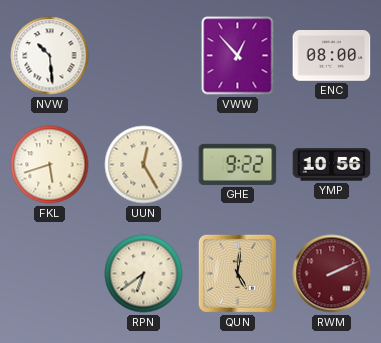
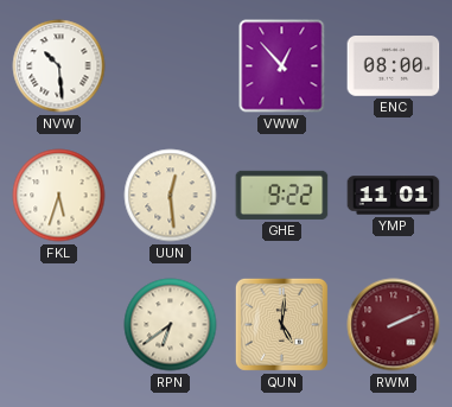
FKL: 5:42 -> 5:33 (59, 196)
UUN: 12:25 -> 12:29 (171, 196)
YMP: 10:56 -> 11:01 (394, 196)
